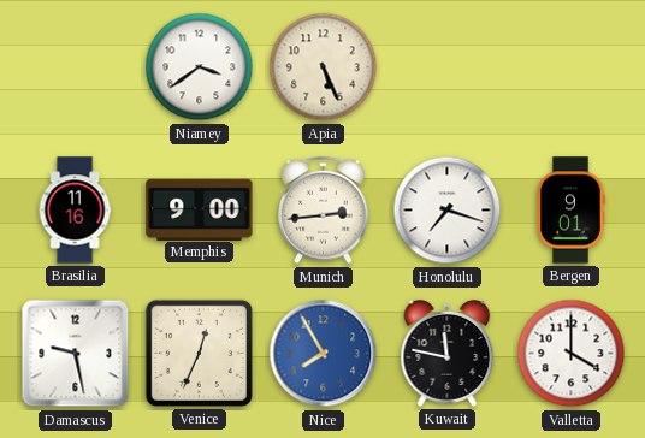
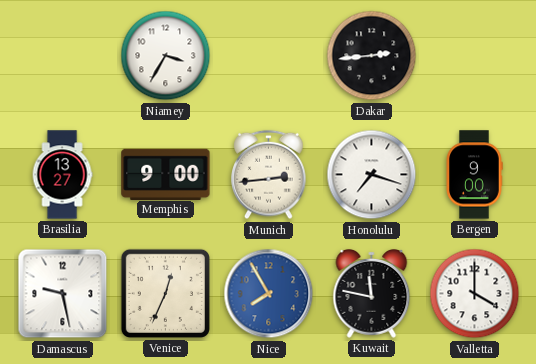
Niamey: 3:39 -> 3:35 (166, 56)
Apia: 5:26 -> none (324, 67)
Dakar: none -> 2:44 (372, 56)
Brasilia: 11:16 -> 13:27 (62, 175)
Bergen: 9:01 -> 9:00 (474, 175)
